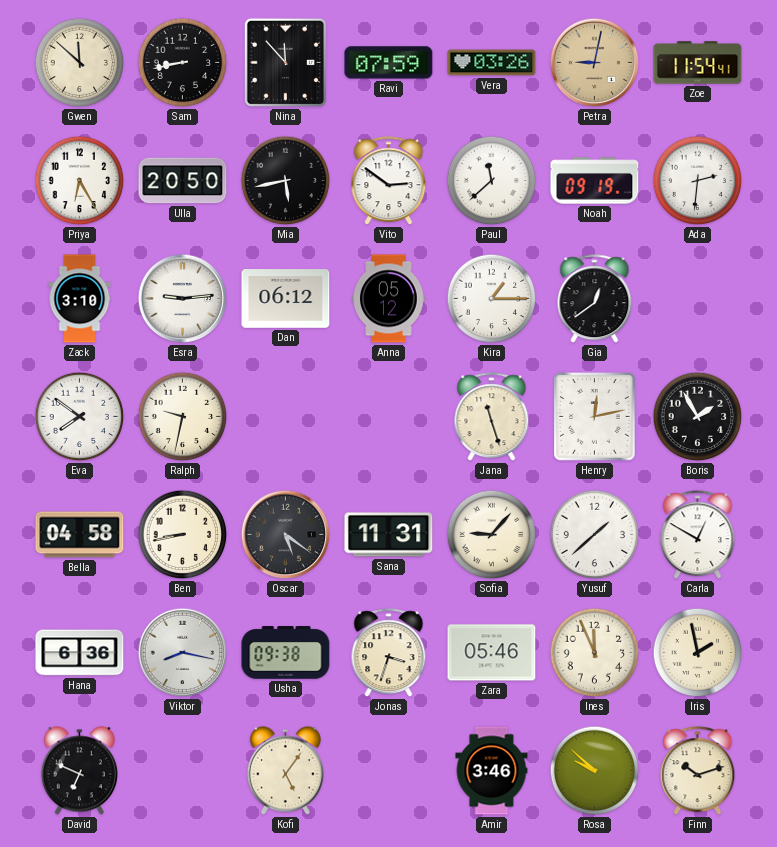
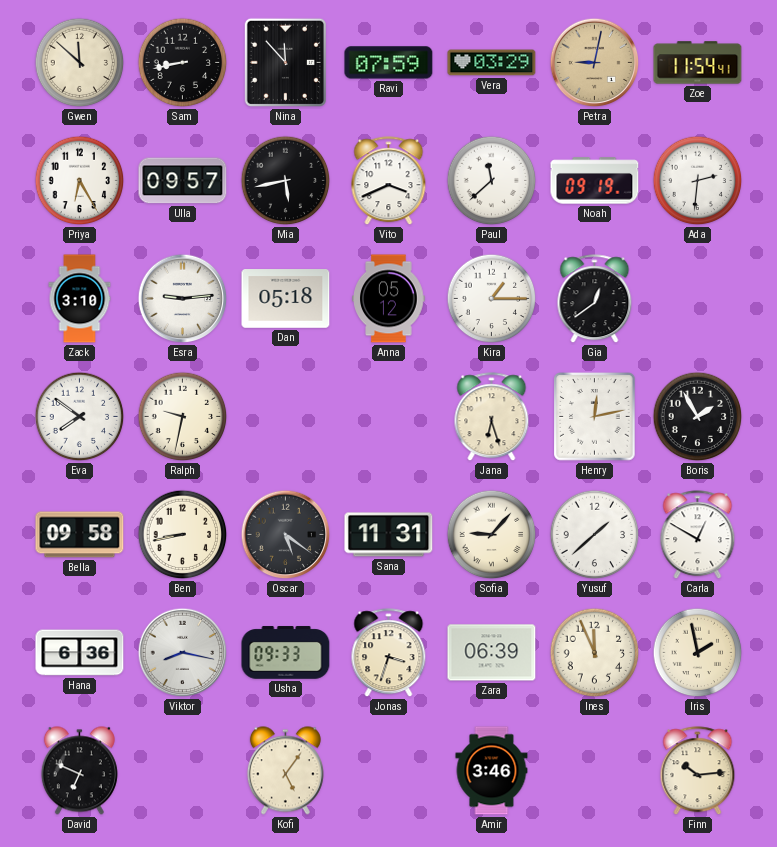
Vera: 03:26 -> 03:29 (492, 63)
Ulla: 20:50 -> 09:57 (183, 181)
Vito: 2:51 -> 3:41 (389, 181)
Dan: 06:12 -> 05:18 (286, 299)
Jana: 11:27 -> 6:27 (492, 417)
Bella: 04:58 -> 09:58 (80, 535)
Usha: 09:38 -> 09:33 (286, 653)
Zara: 05:46 -> 06:39 (492, 653)
Rosa: 9:52 -> none (595, 771)
Finn: 10:12 -> 10:14 (698, 771)
